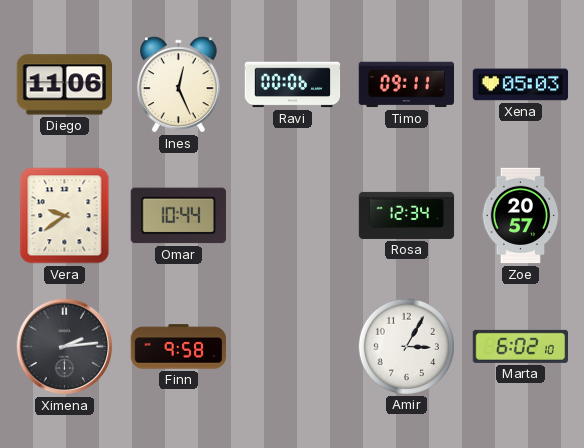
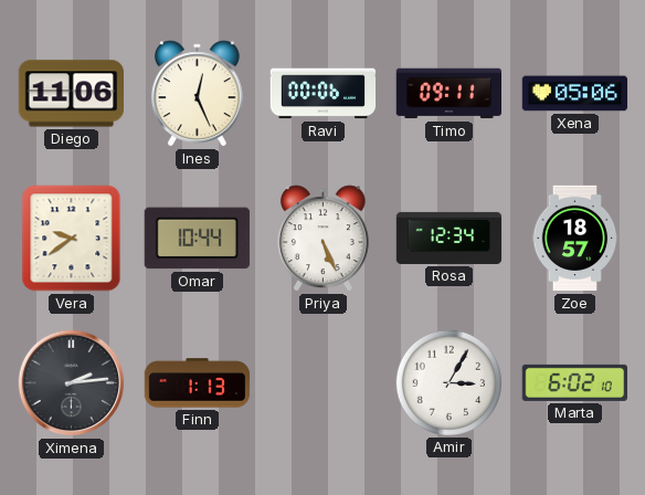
Xena: 05:03 -> 05:06 (575, 94)
Priya: none -> 5:26 (322, 239)
Zoe: 20:57 -> 18:57 (575, 239)
Finn: 9:58 -> 1:13 (198, 383)
